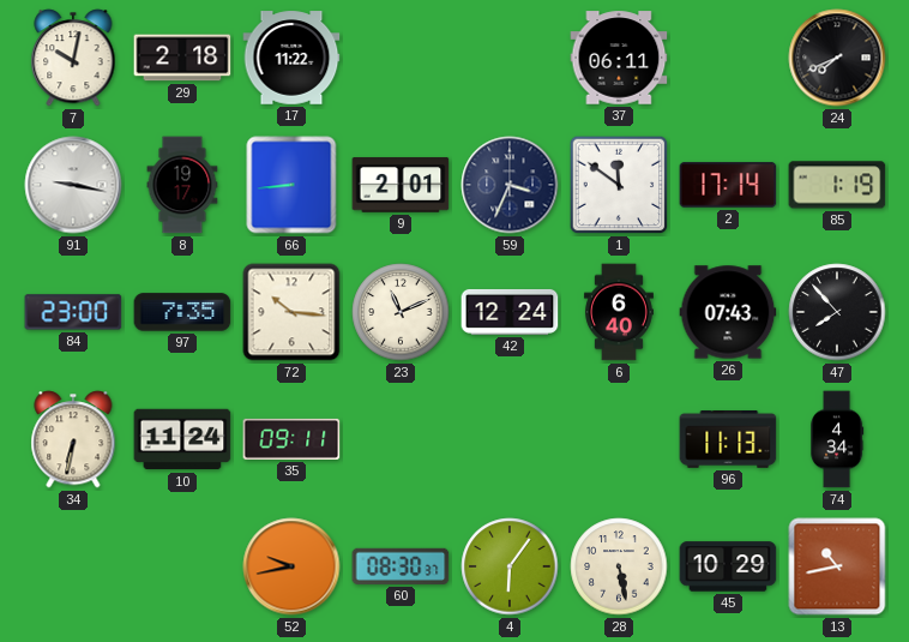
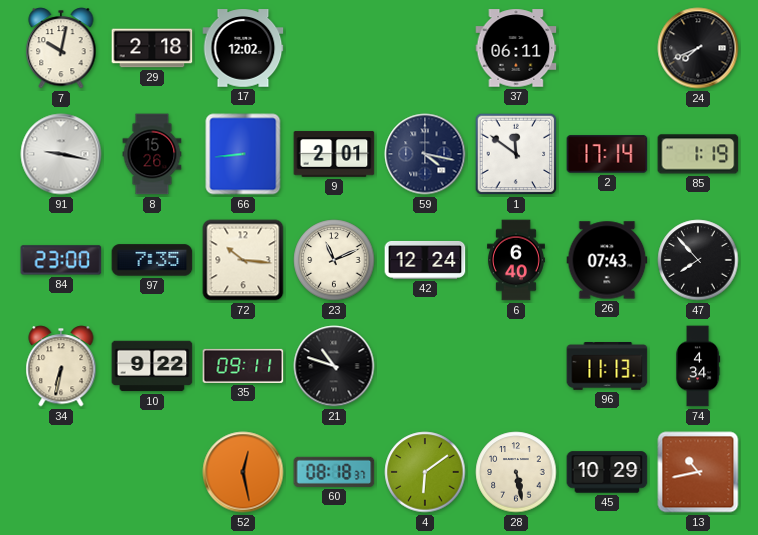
17: 11:22 -> 12:02 (243, 48)
8: 19:17 -> 15:26 (152, 154)
59: 3:34 -> 4:17 (425, 154)
10: 11:24 -> 9:22 (152, 366)
21: none -> 10:48 (334, 366)
52: 9:43 -> 12:28 (243, 472)
60: 08:30 -> 08:18 (334, 472)
4: 6:06 -> 6:09 (425, 472)
